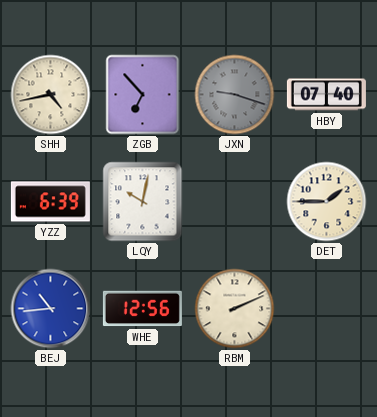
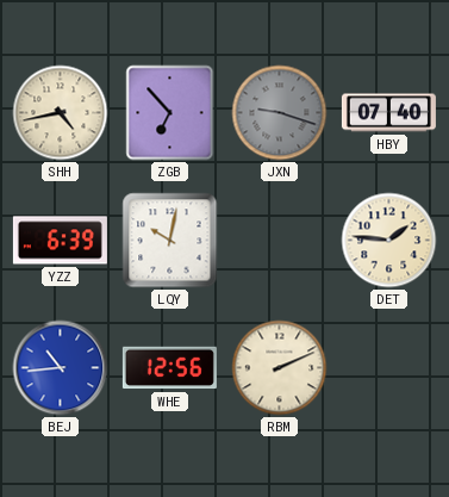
DET: 1:45 -> 1:46 (389, 241)
